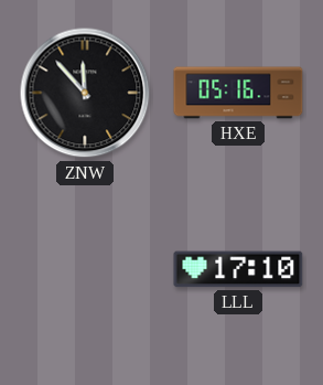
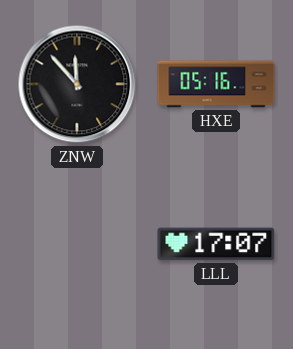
LLL: 17:10 -> 17:07 (216, 244)
